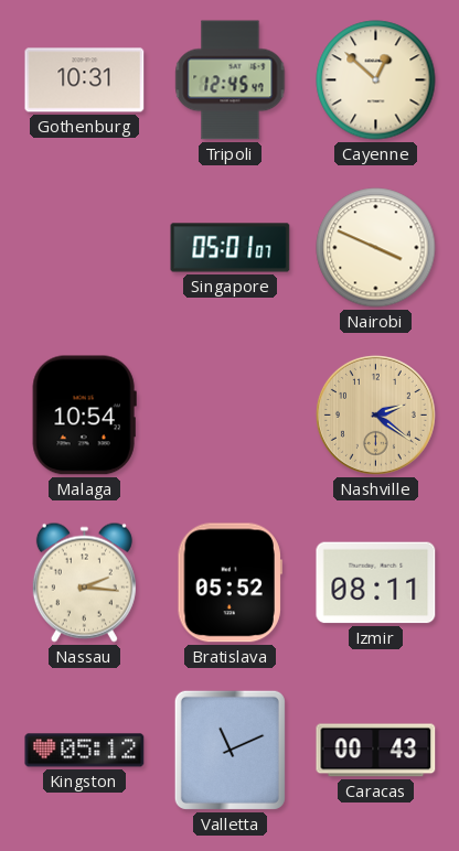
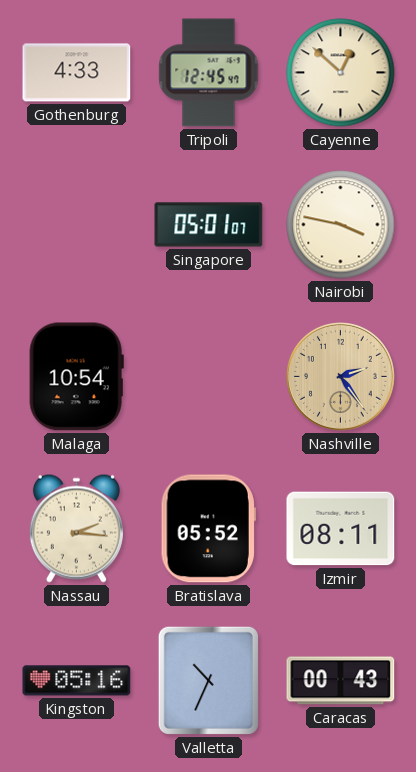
Gothenburg: 10:31 -> 4:33 (77, 73)
Nairobi: 3:49 -> 3:47 (341, 225)
Nashville: 2:21 -> 2:24 (340, 376)
Kingston: 05:12 -> 05:16 (77, 681)
Valletta: 11:11 -> 10:34 (208, 680)
